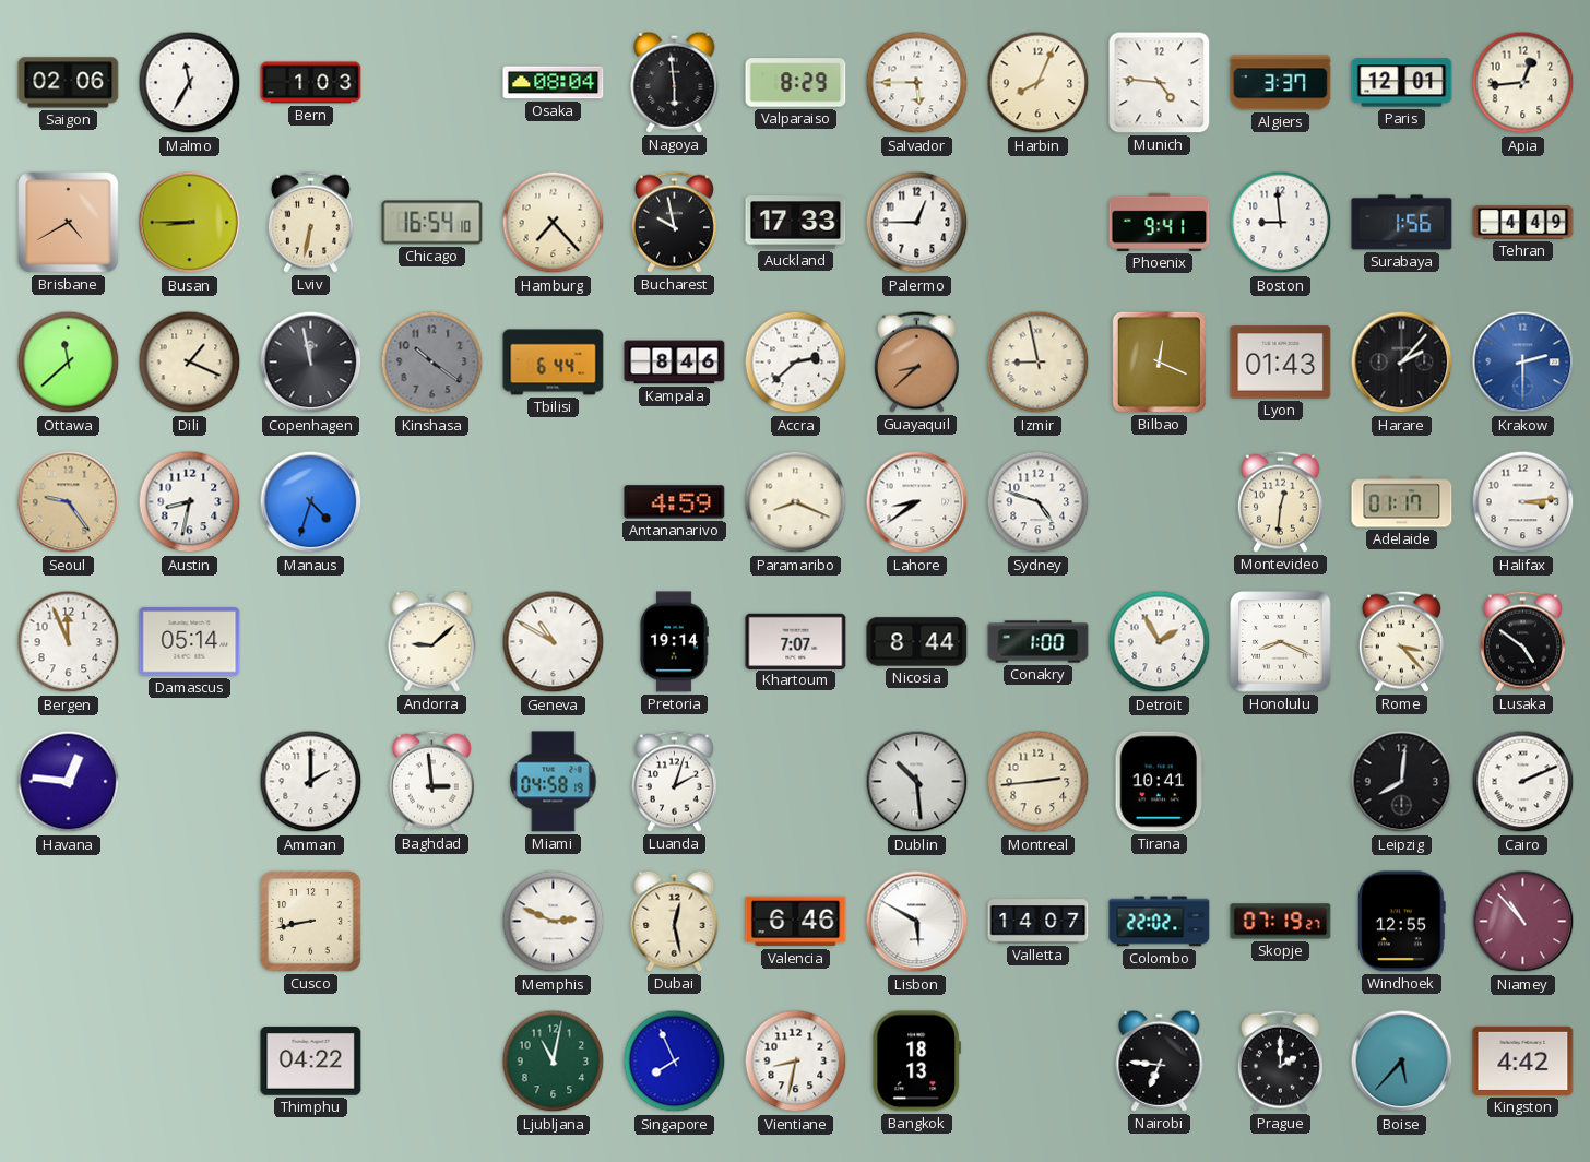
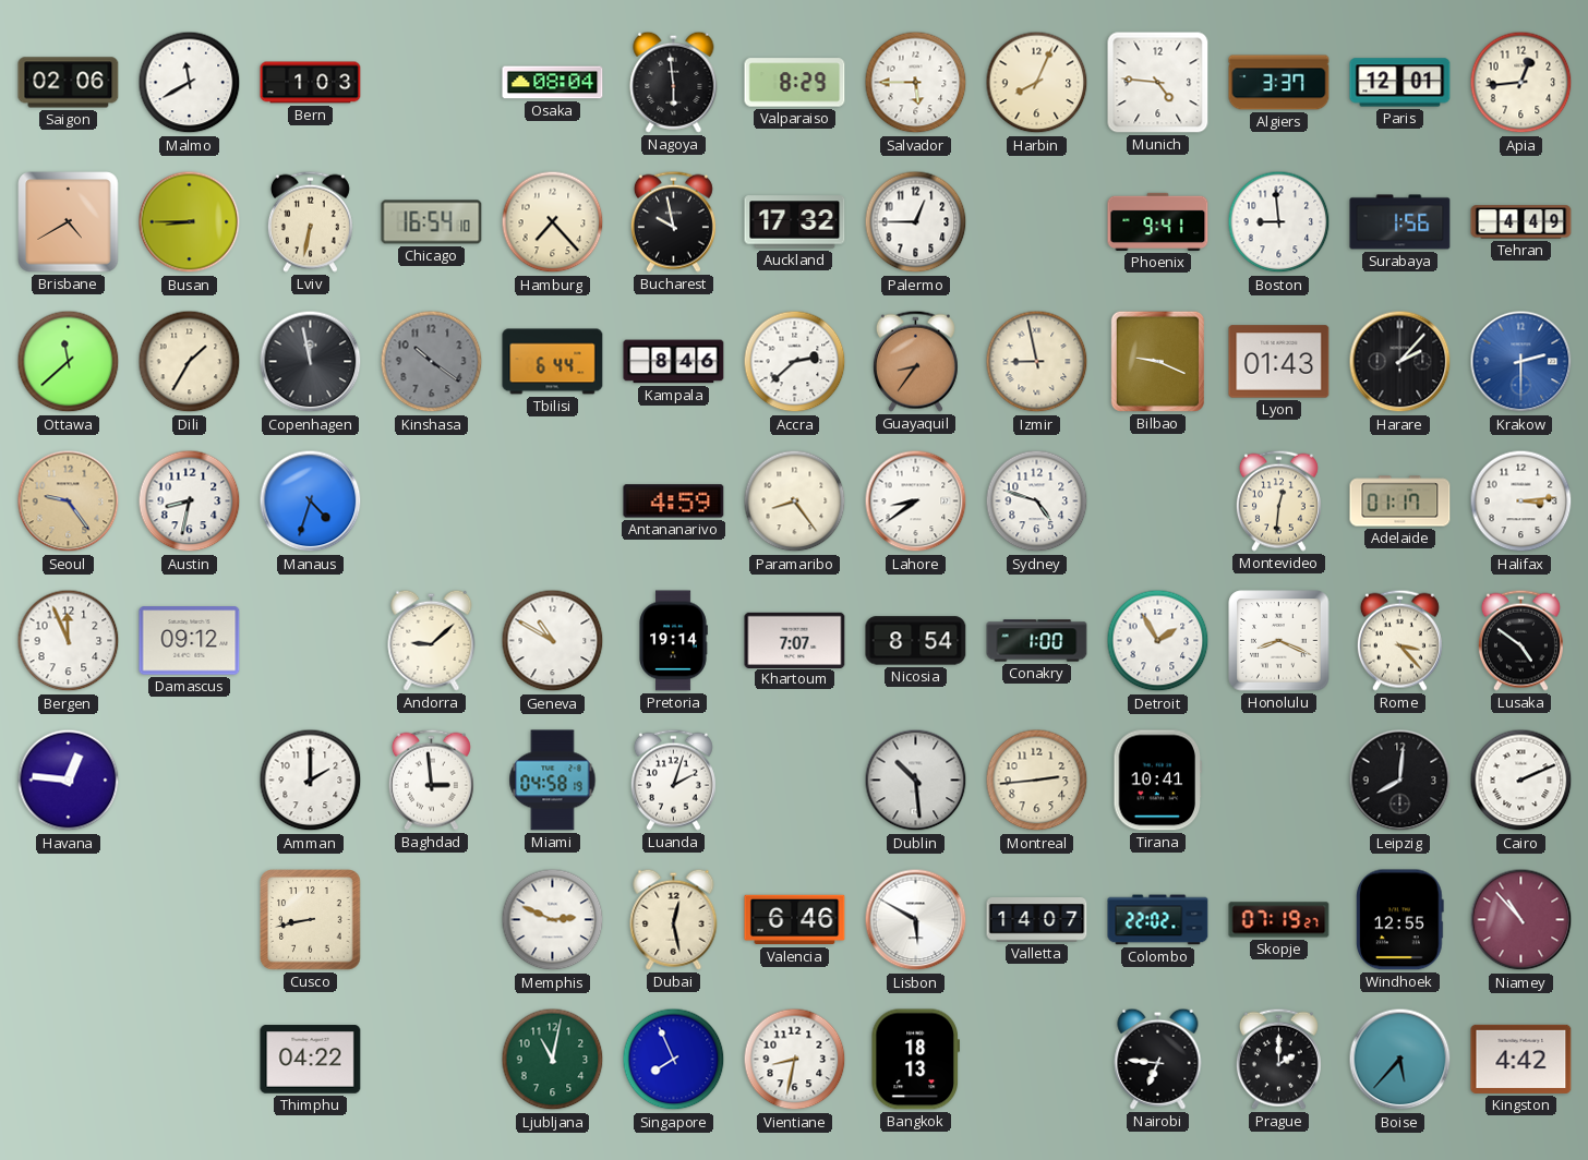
Malmo: 11:35 -> 11:40 (190, 83)
Auckland: 17:33 -> 17:32 (795, 222)
Dili: 1:19 -> 1:35 (190, 362)
Guayaquil: 8:38 -> 8:36 (915, 361)
Bilbao: 12:19 -> 9:19 (1157, 361)
Paramaribo: 8:19 -> 8:24 (795, 502)
Damascus: 05:14 -> 09:12 (190, 641)
Nicosia: 8:44 -> 8:54 (916, 641)
